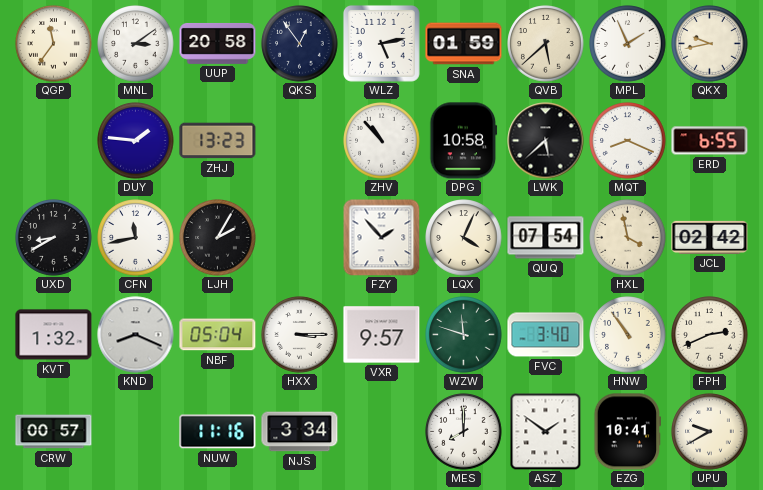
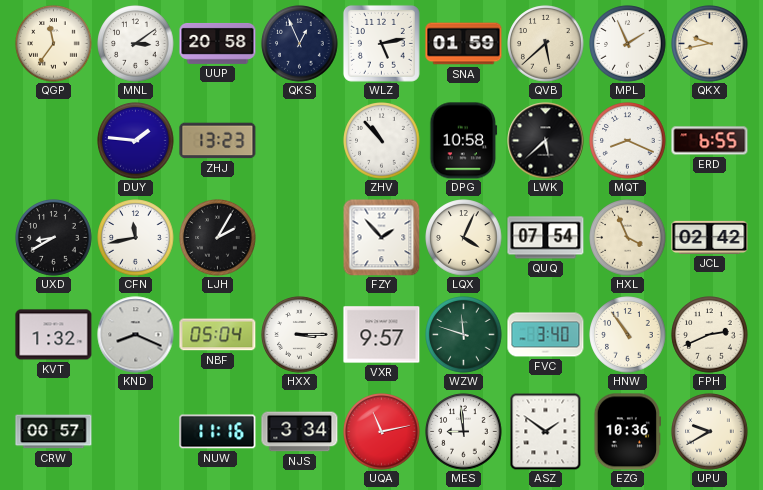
QKS: 12:54 -> 12:56 (300, 44)
HXL: 3:58 -> 3:56 (628, 238)
UQA: none -> 11:13 (382, 432)
MES: 8:00 -> 8:59 (464, 432)
EZG: 10:41 -> 10:36 (627, 432)
